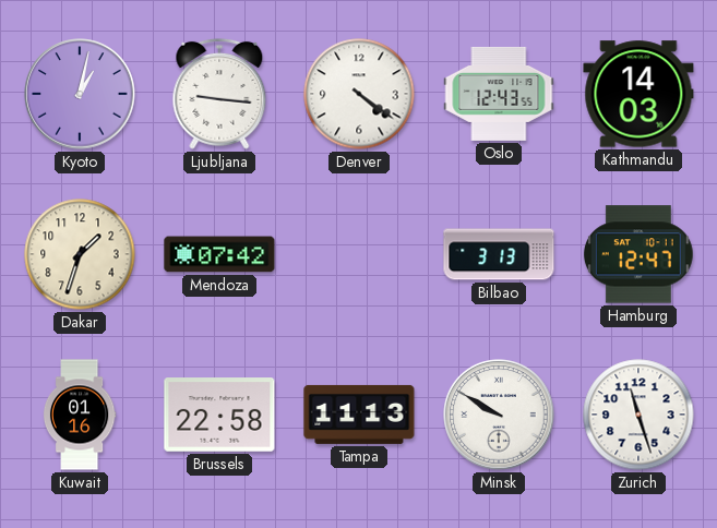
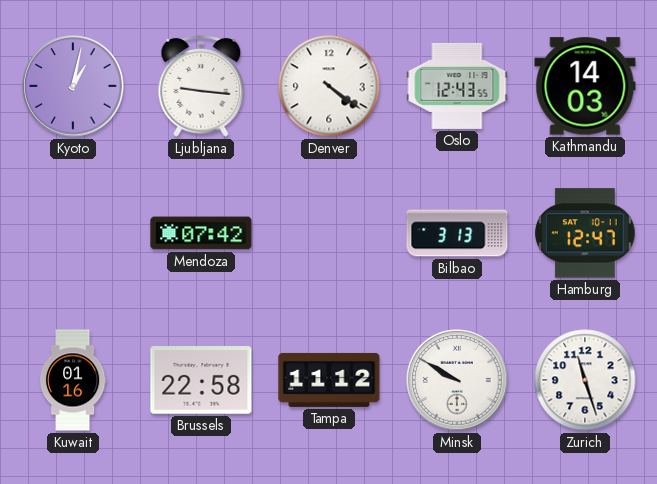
Dakar: 1:33 -> none (80, 254)
Tampa: 11:13 -> 11:12 (329, 380)
